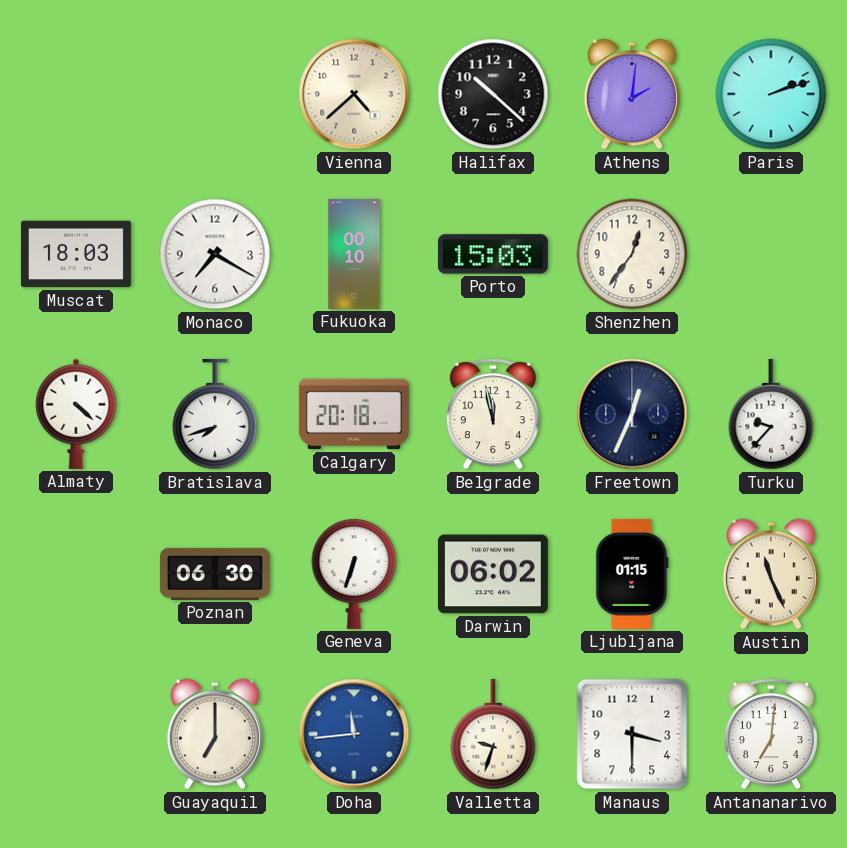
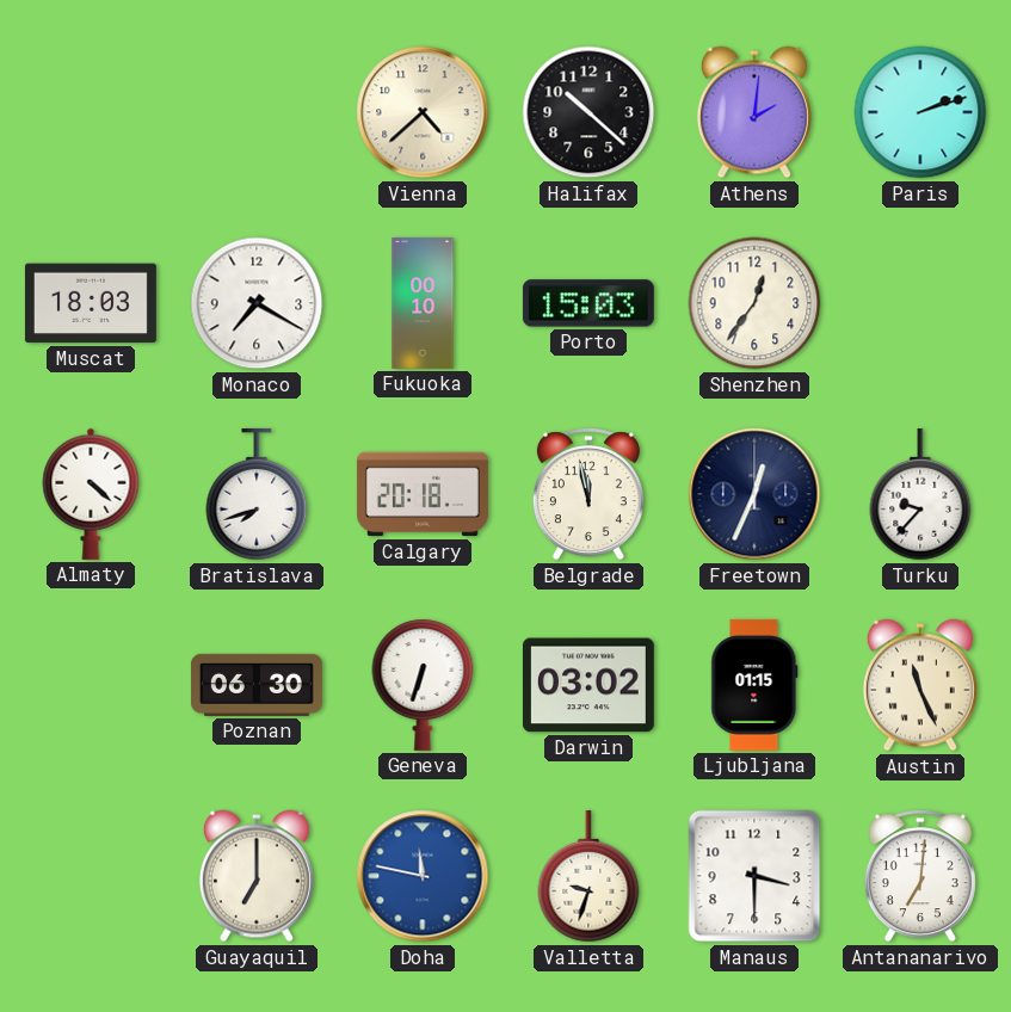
Darwin: 06:02 -> 03:02 (588, 685)
Doha: 11:44 -> 11:47 (423, 876)
